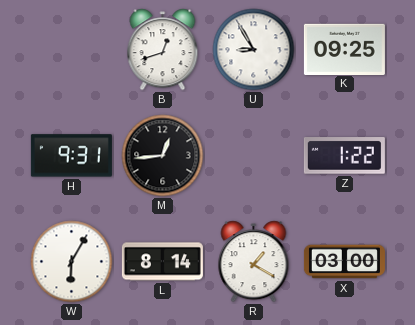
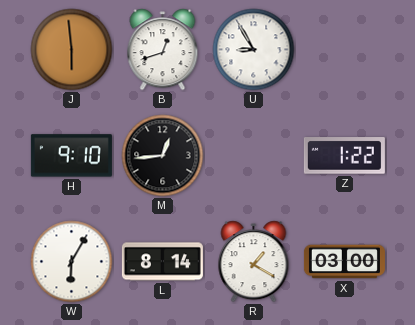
J: none -> 5:59 (72, 50)
K: 09:25 -> none (344, 49)
H: 9:31 -> 9:10 (71, 156)
